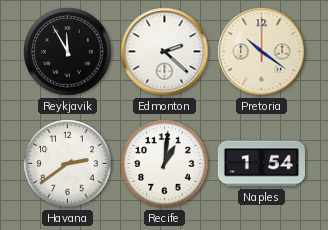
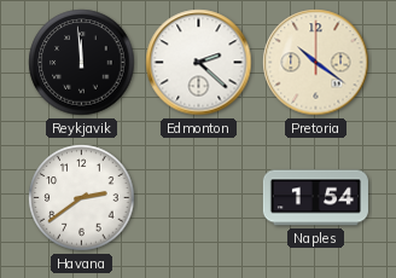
Reykjavik: 11:55 -> 11:59 (82, 63)
Recife: 1:01 -> none (165, 164)
